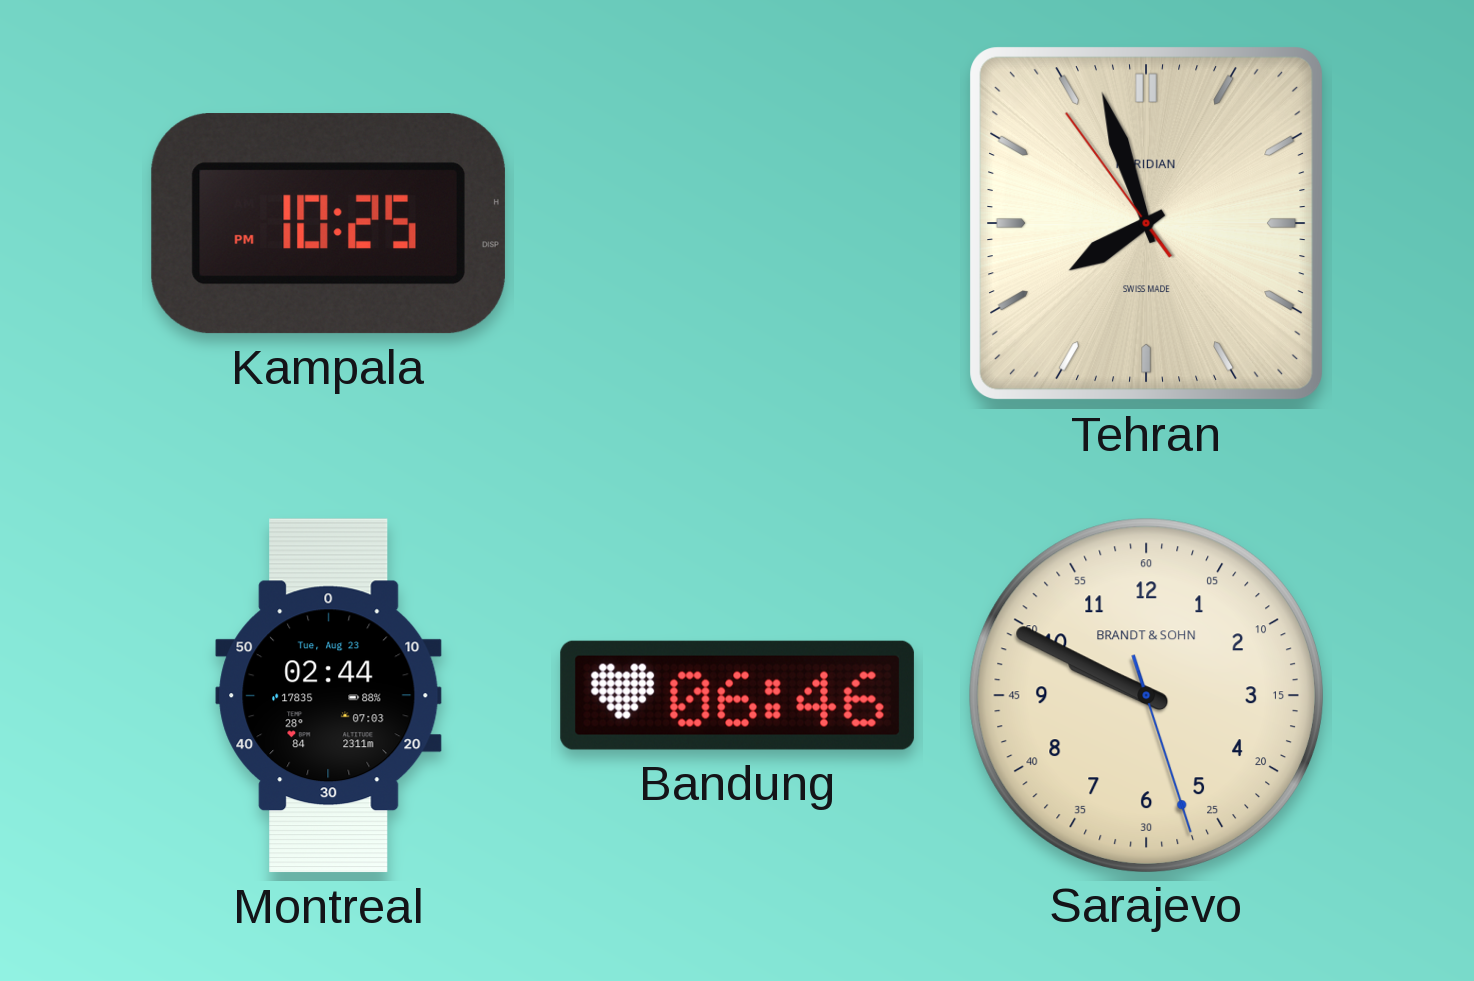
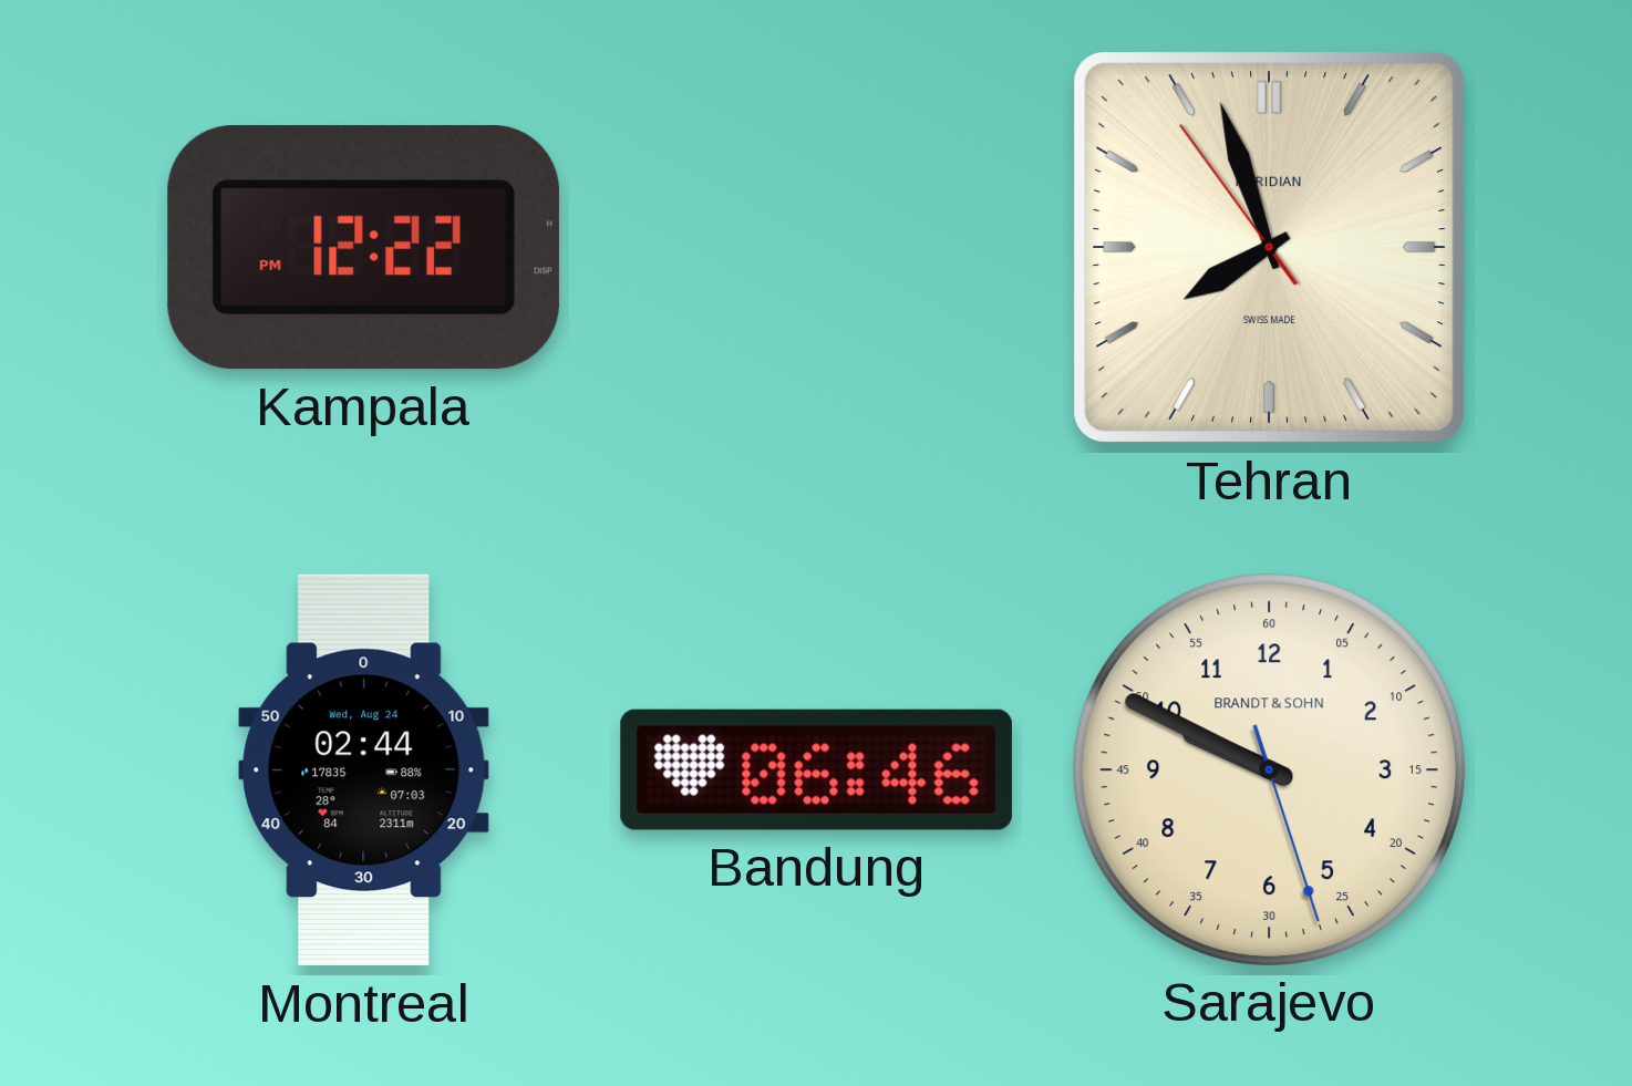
Kampala: 10:25 -> 12:22 (363, 248)
Montreal date: Tue, Aug 23 -> Wed, Aug 24 (364, 770)
